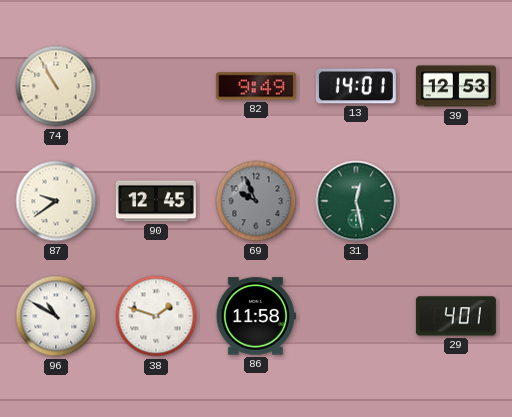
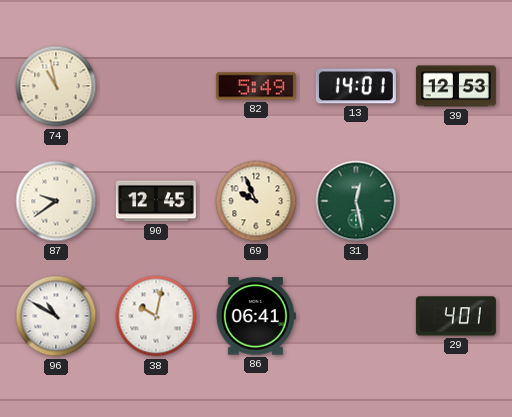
74: 10:55 -> 10:58 (56, 86)
82: 9:49 -> 5:49 (256, 86)
69 dial: grey -> cream (256, 201)
38: 1:48 -> 10:02 (156, 316)
86: 11:58 -> 06:41 (256, 316)
